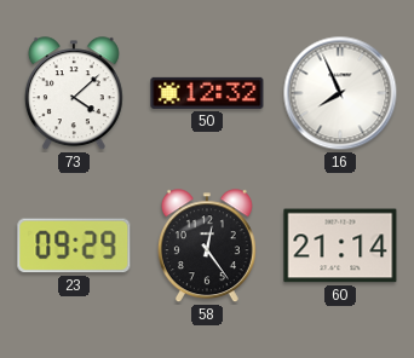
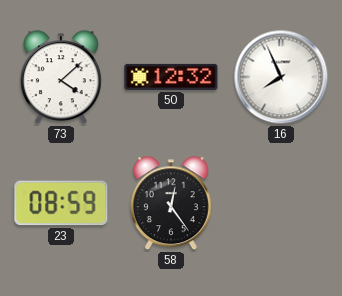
23: 09:29 -> 08:59 (61, 203)
60: 21:14 -> none (340, 246)
